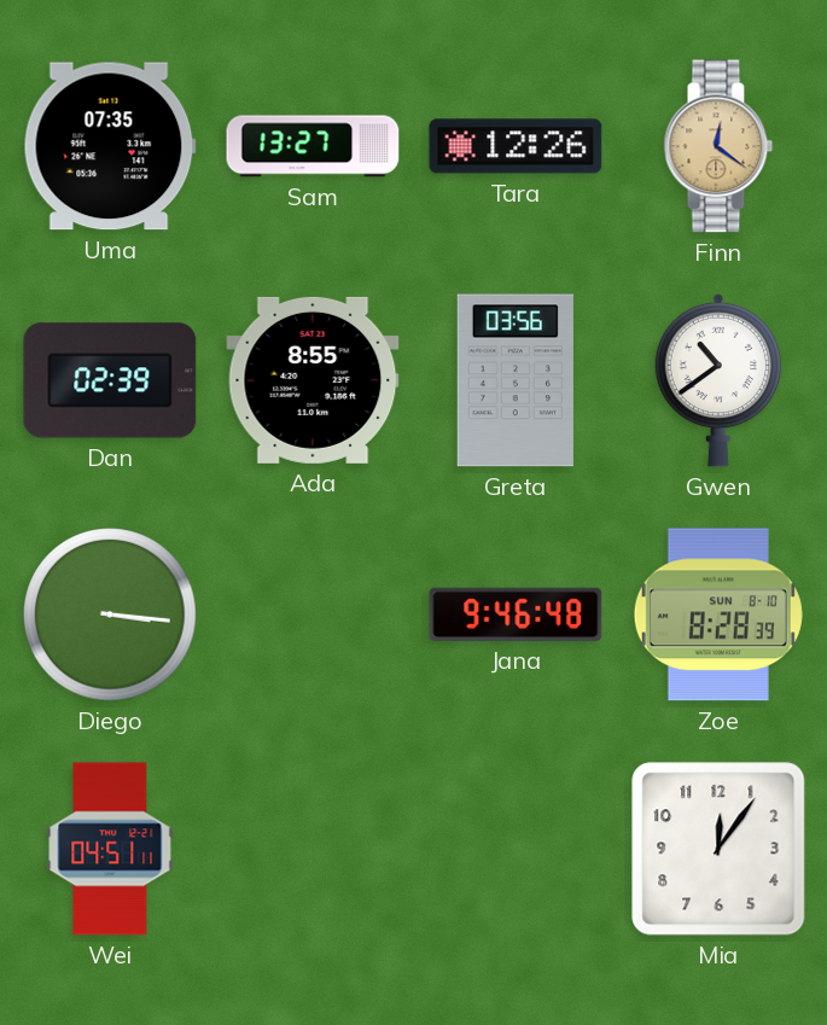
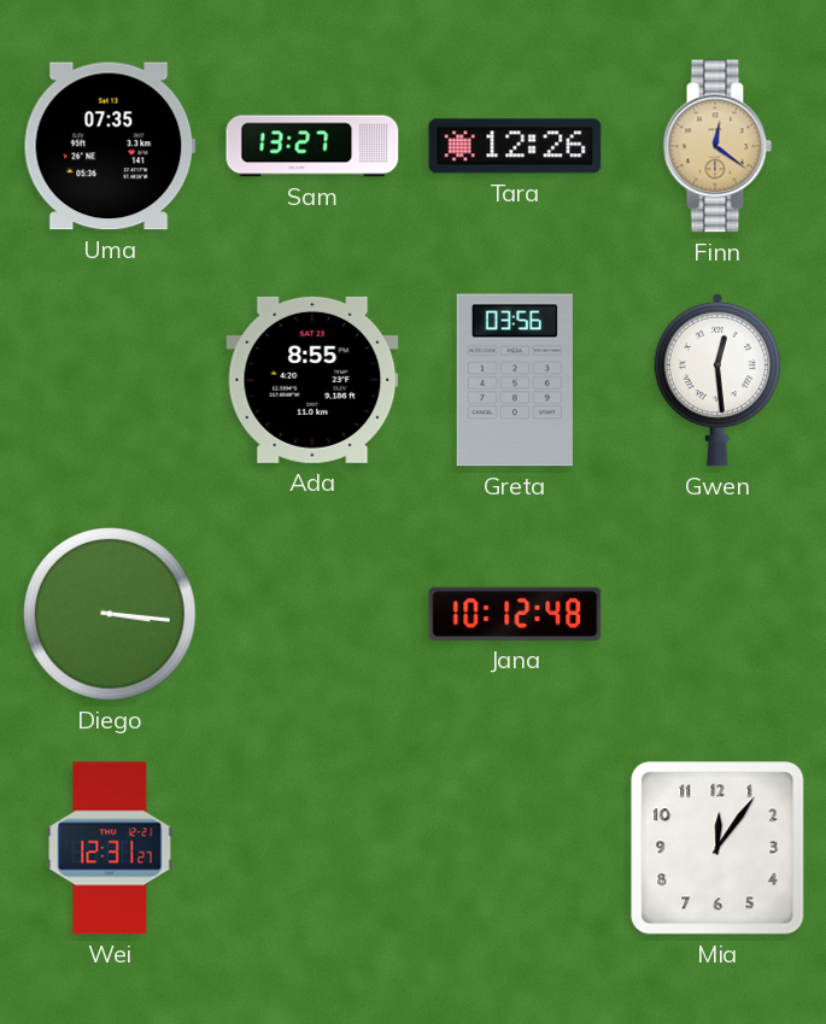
Dan: 02:39 -> none (110, 380)
Gwen: 10:39 -> 12:29 (716, 380)
Jana: 9:46 -> 10:12 (515, 614)
Zoe: 8:28 -> none (718, 615)
Wei: 04:51 -> 12:31 (110, 848)
